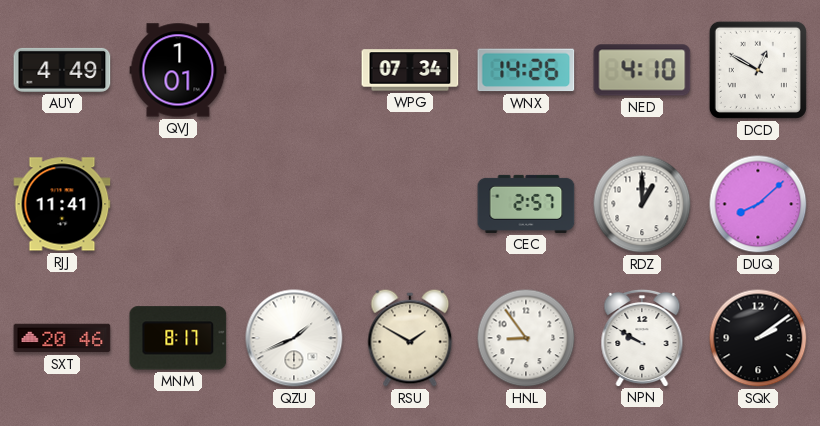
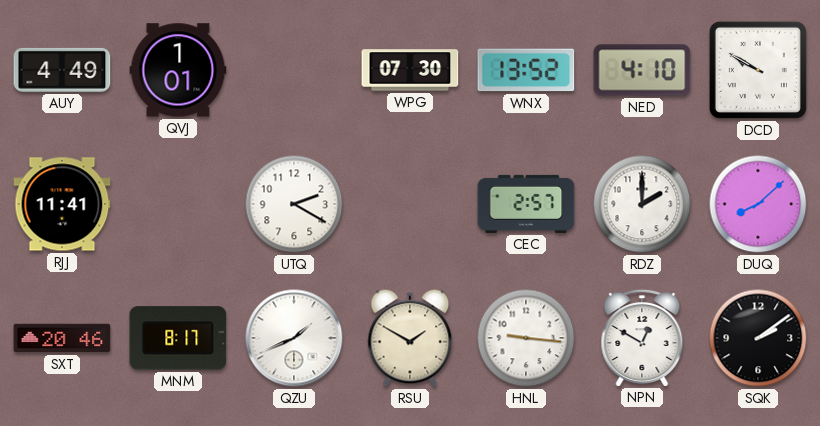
WPG: 07:34 -> 07:30 (410, 70)
WNX: 14:26 -> 13:52 (526, 70)
DCD: 12:50 -> 9:50 (758, 70)
UTQ: none -> 2:20 (294, 204)
RDZ: 1:00 -> 2:00 (642, 204)
HNL: 8:54 -> 9:16 (526, 338)
NPN: 9:50 -> 12:50 (642, 337)
